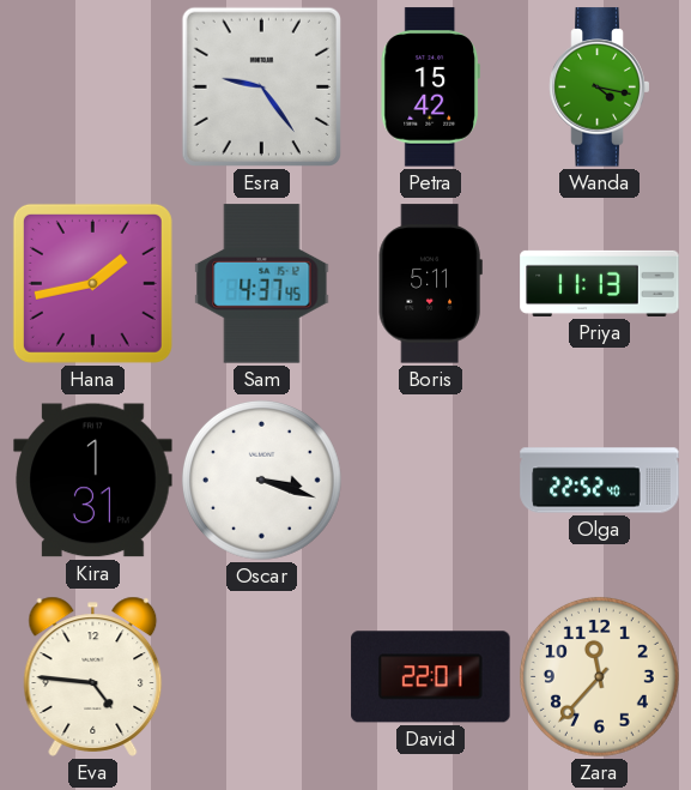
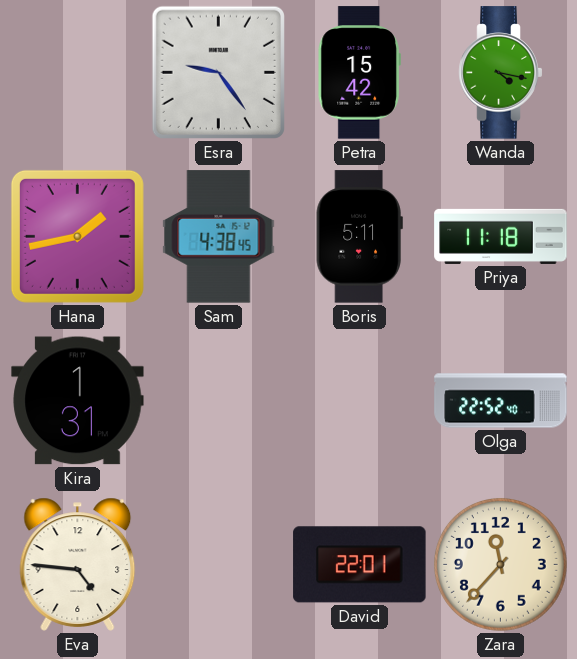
Sam: 4:37 -> 4:38 (219, 237)
Priya: 11:13 -> 11:18 (501, 236)
Oscar: 3:18 -> none (261, 480)
